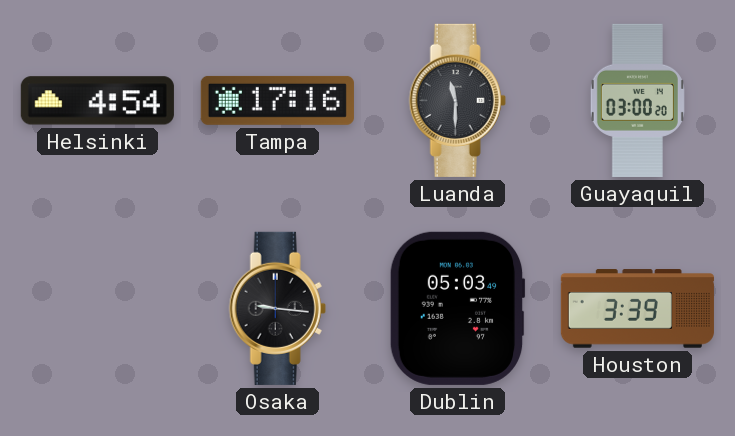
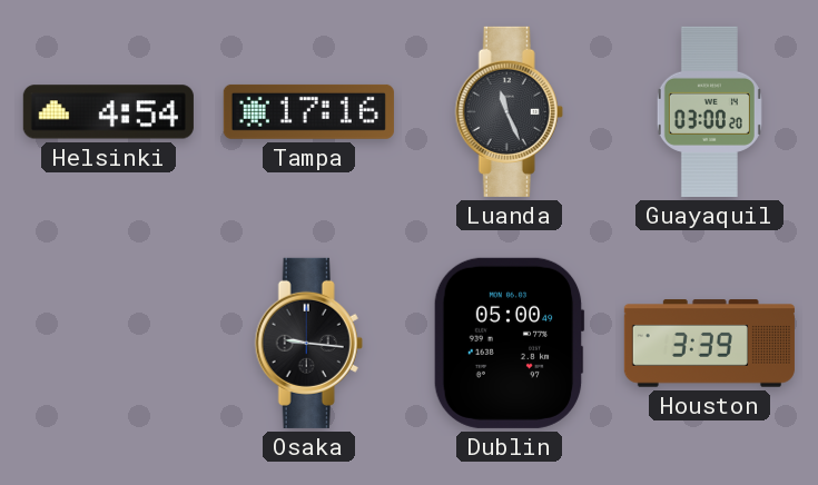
Luanda: 11:30 -> 11:26 (509, 111)
Dublin: 05:03 -> 05:00 (509, 343)
